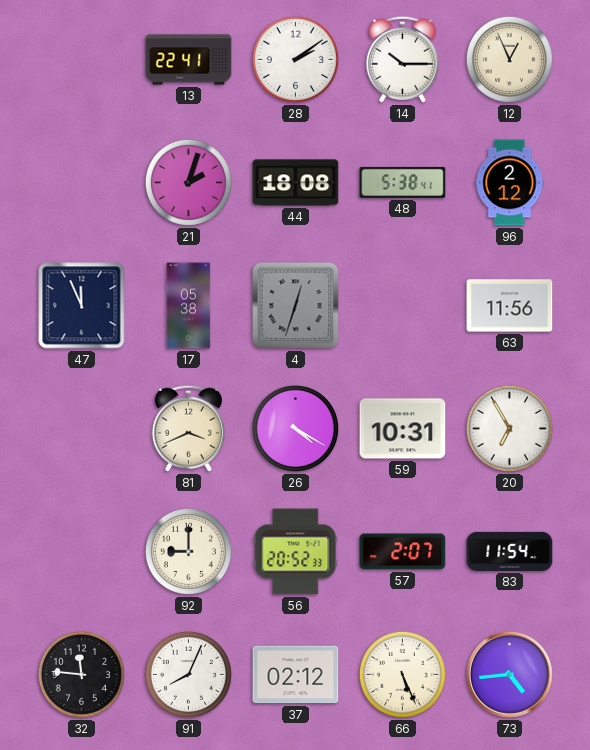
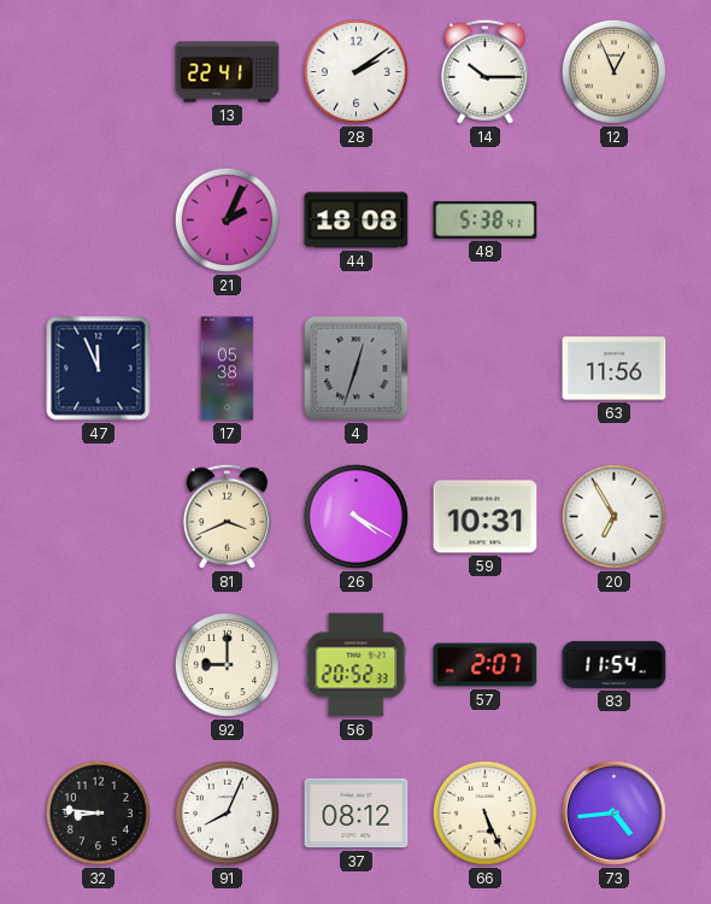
21: 2:03 -> 2:04 (227, 219)
96: 2:12 -> none (510, 183)
32: 11:46 -> 8:46 (98, 812)
37: 02:12 -> 08:12 (357, 814)
